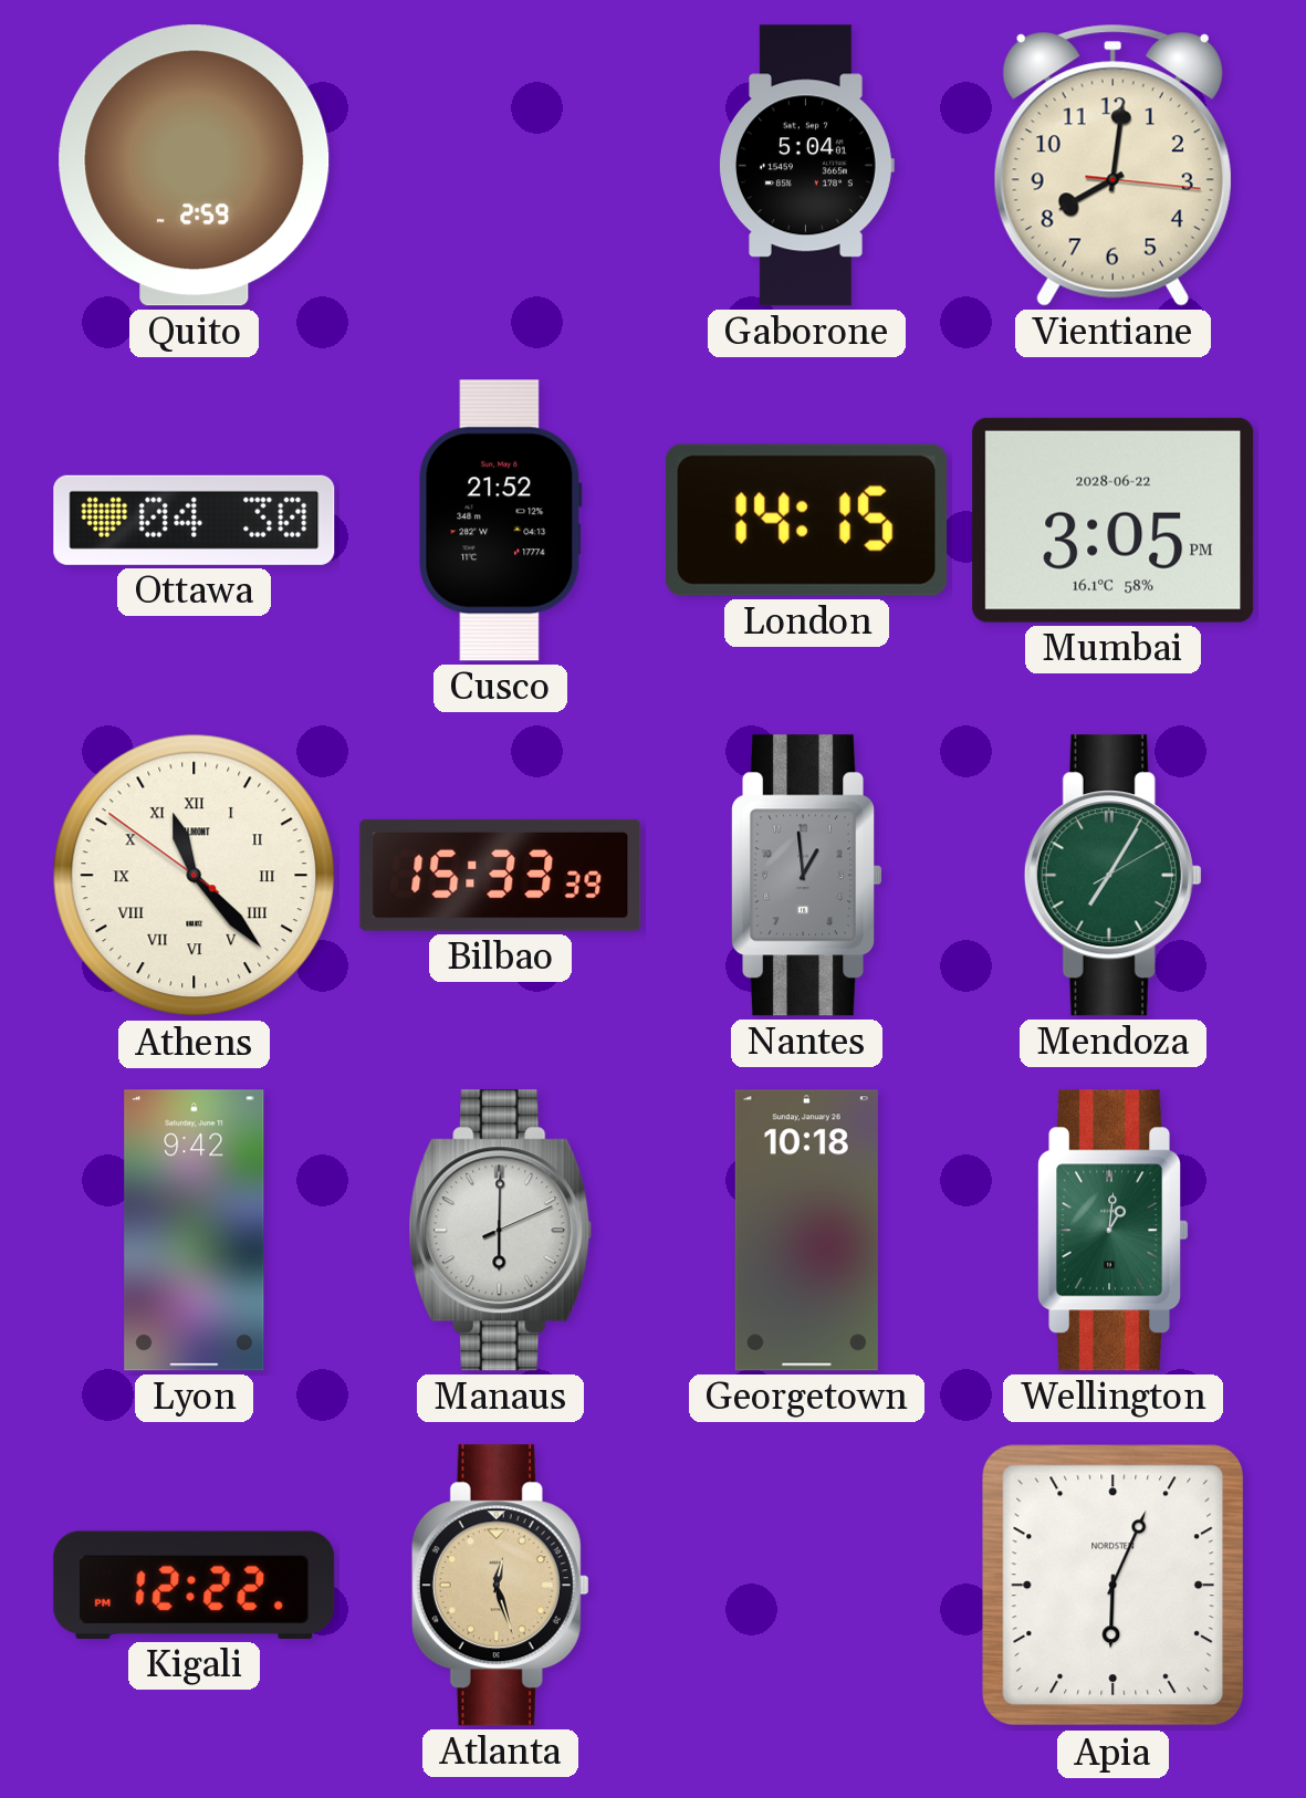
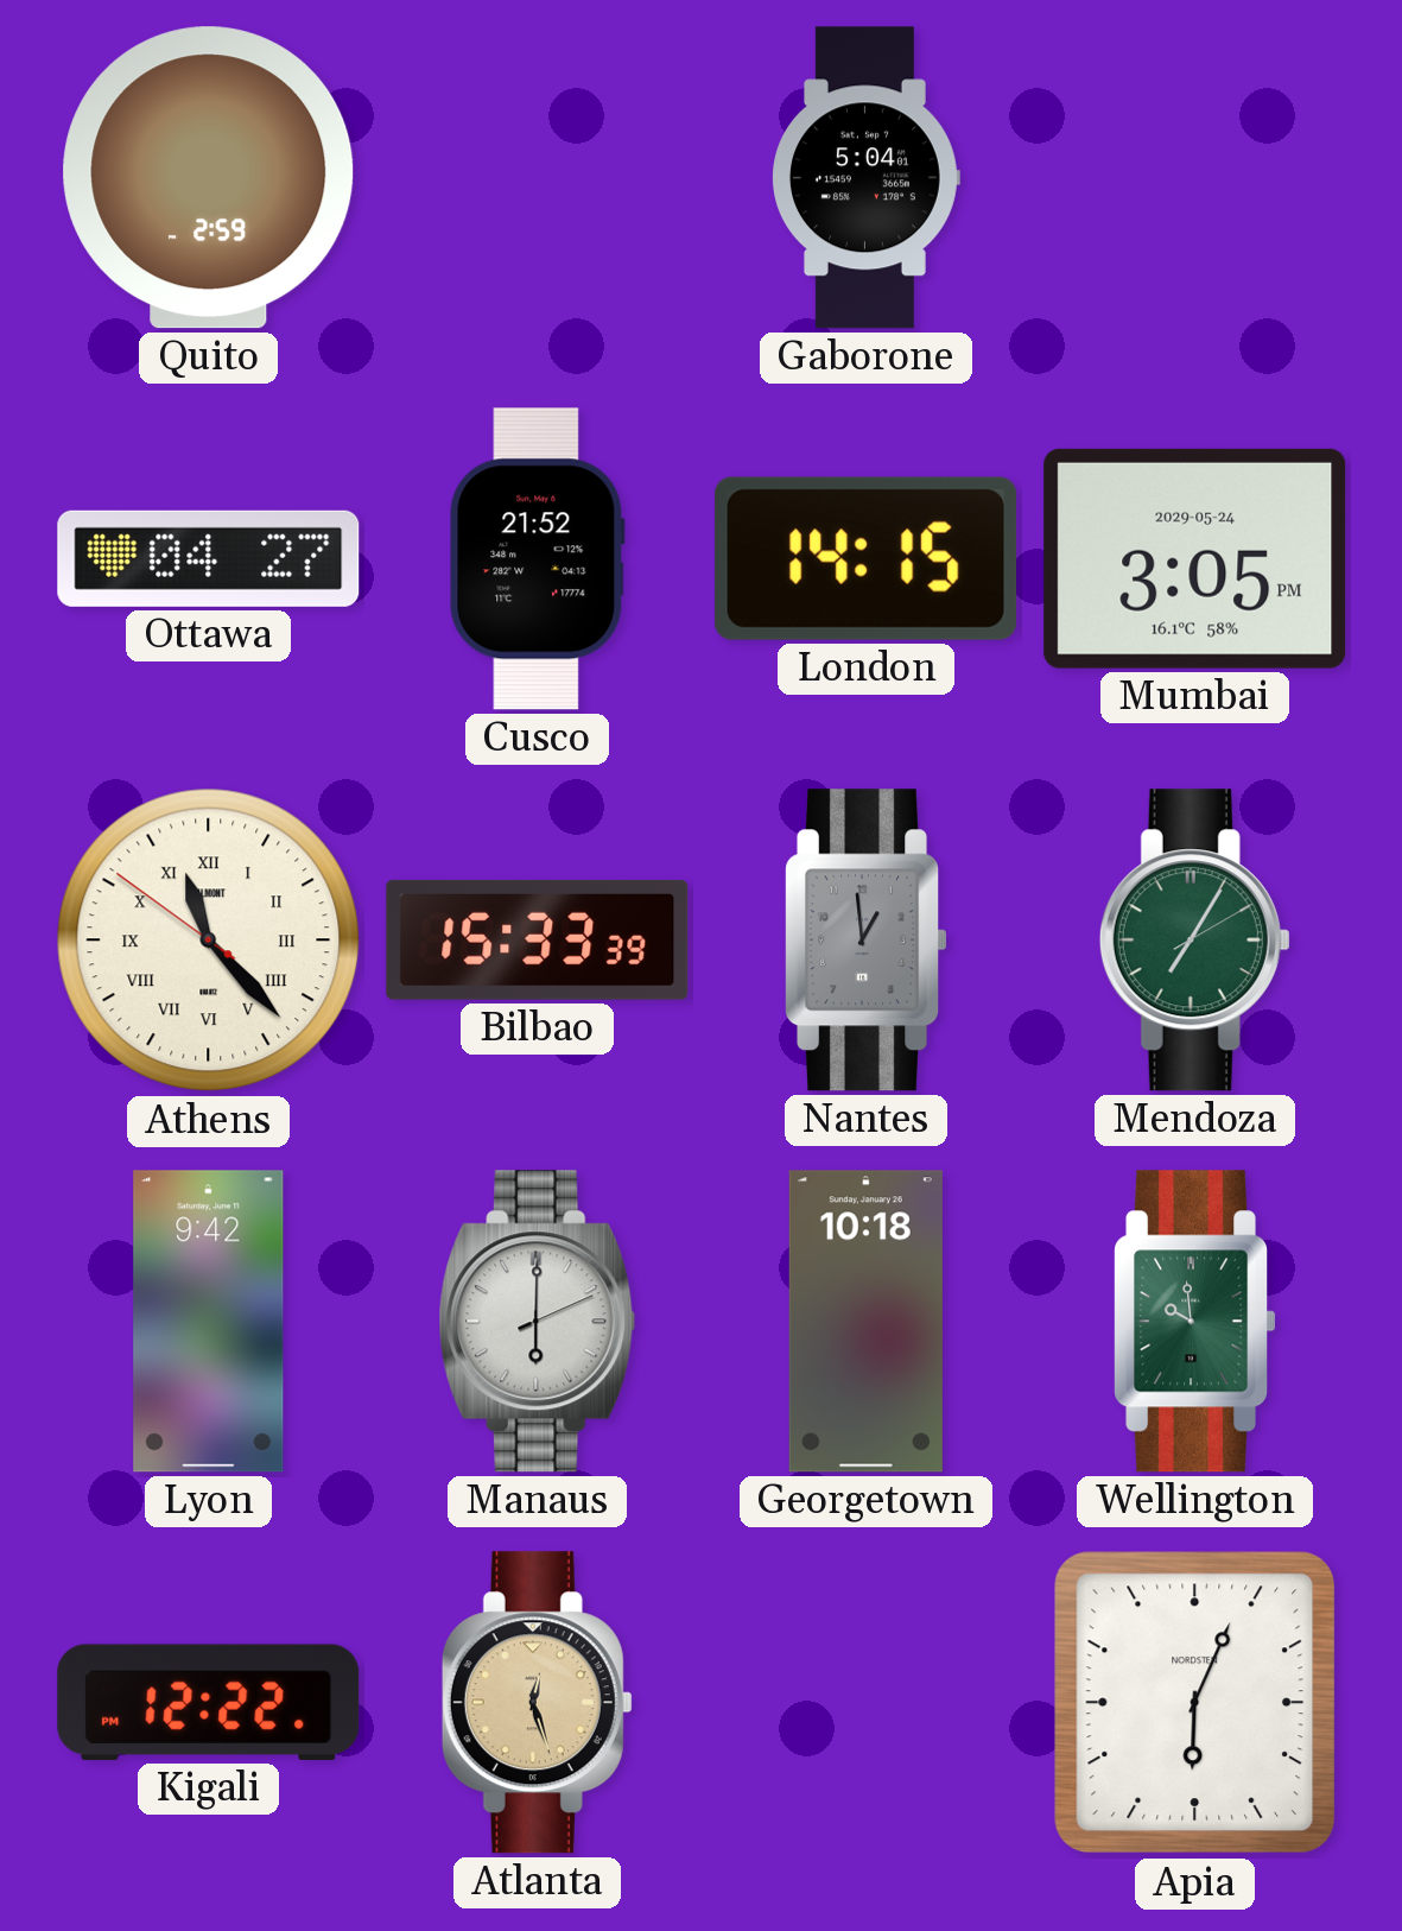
Vientiane: 8:01 -> none (1112, 166)
Ottawa: 04:30 -> 04:27 (209, 558)
Mumbai date: 2028-06-22 -> 2029-05-24 (1195, 558)
Wellington: 1:01 -> 9:59 (1195, 1322)
